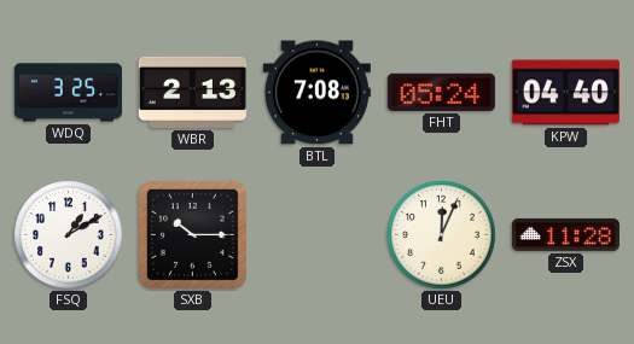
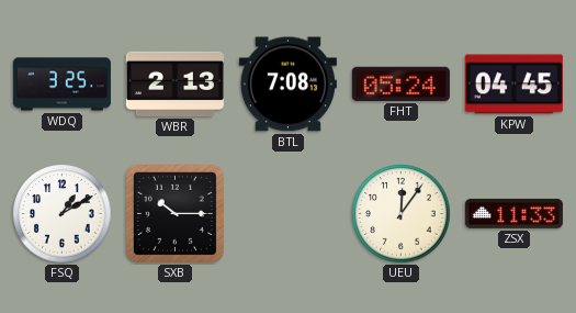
KPW: 04:40 -> 04:45 (513, 85)
UEU: 12:04 -> 12:06 (402, 214)
ZSX: 11:28 -> 11:33 (513, 213)
